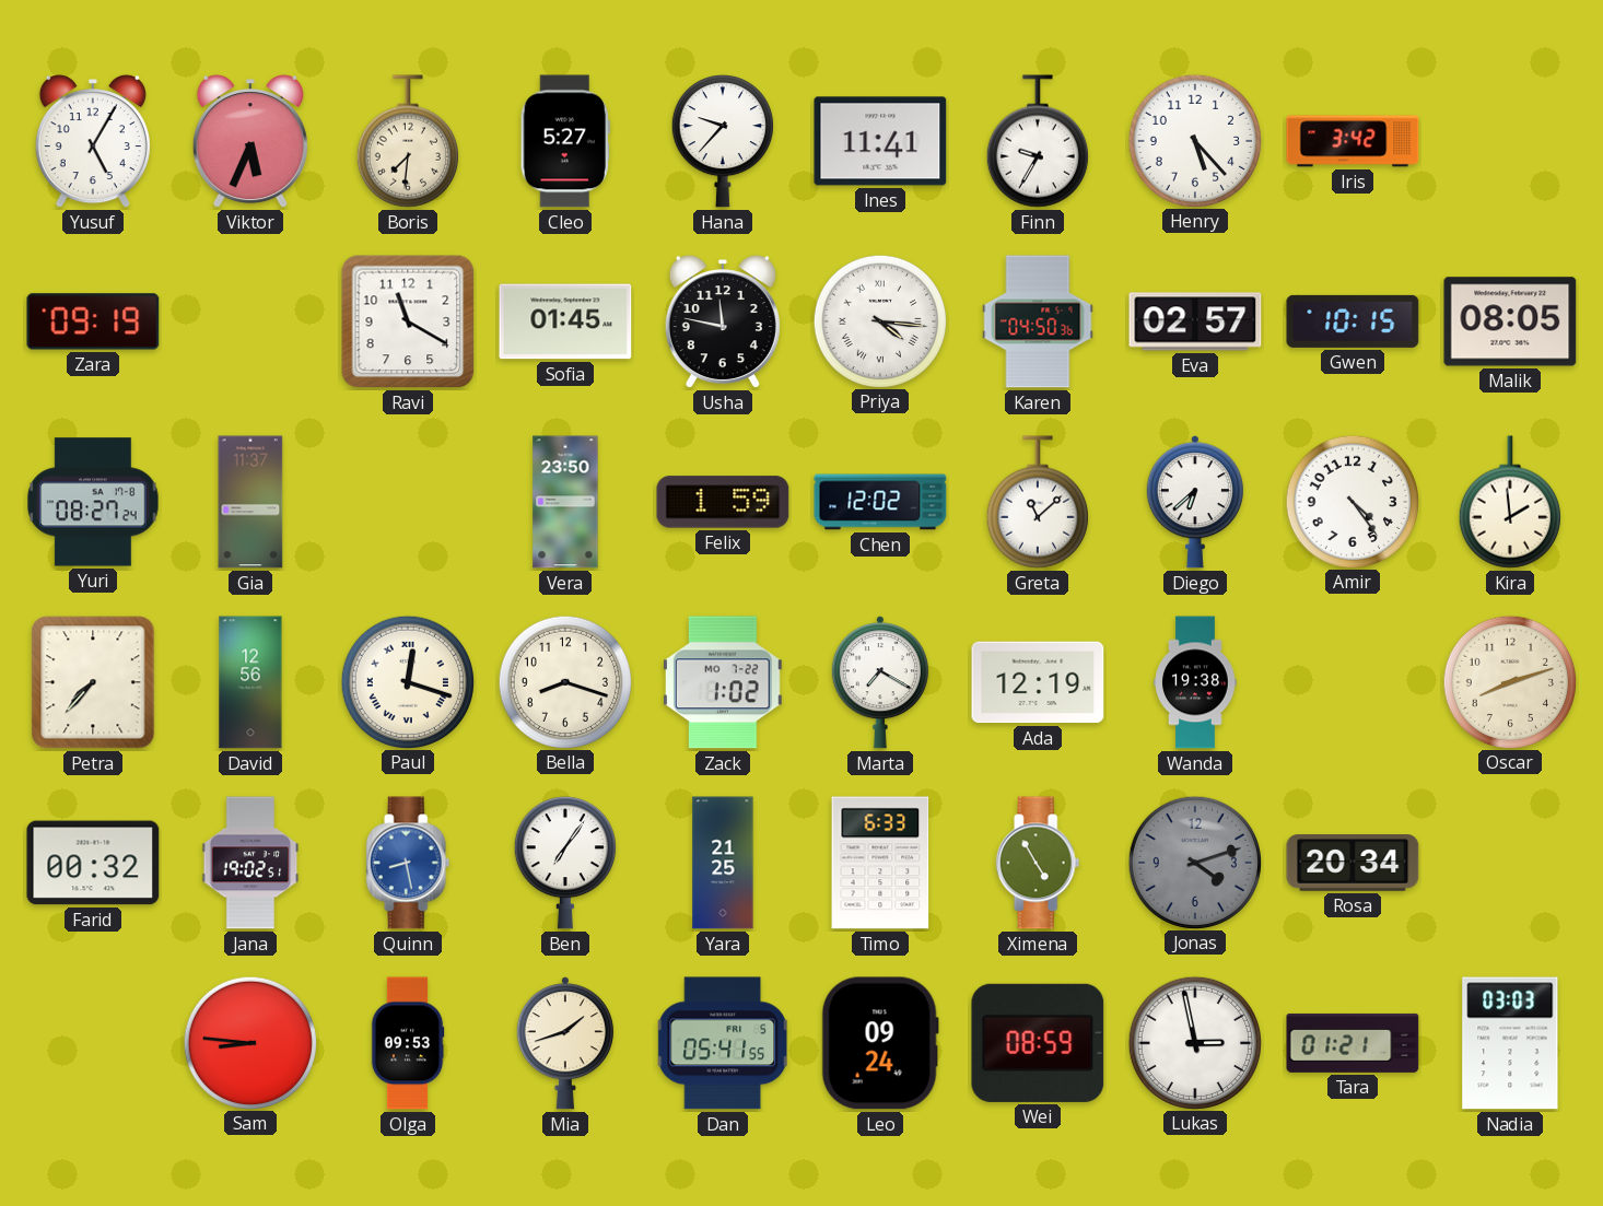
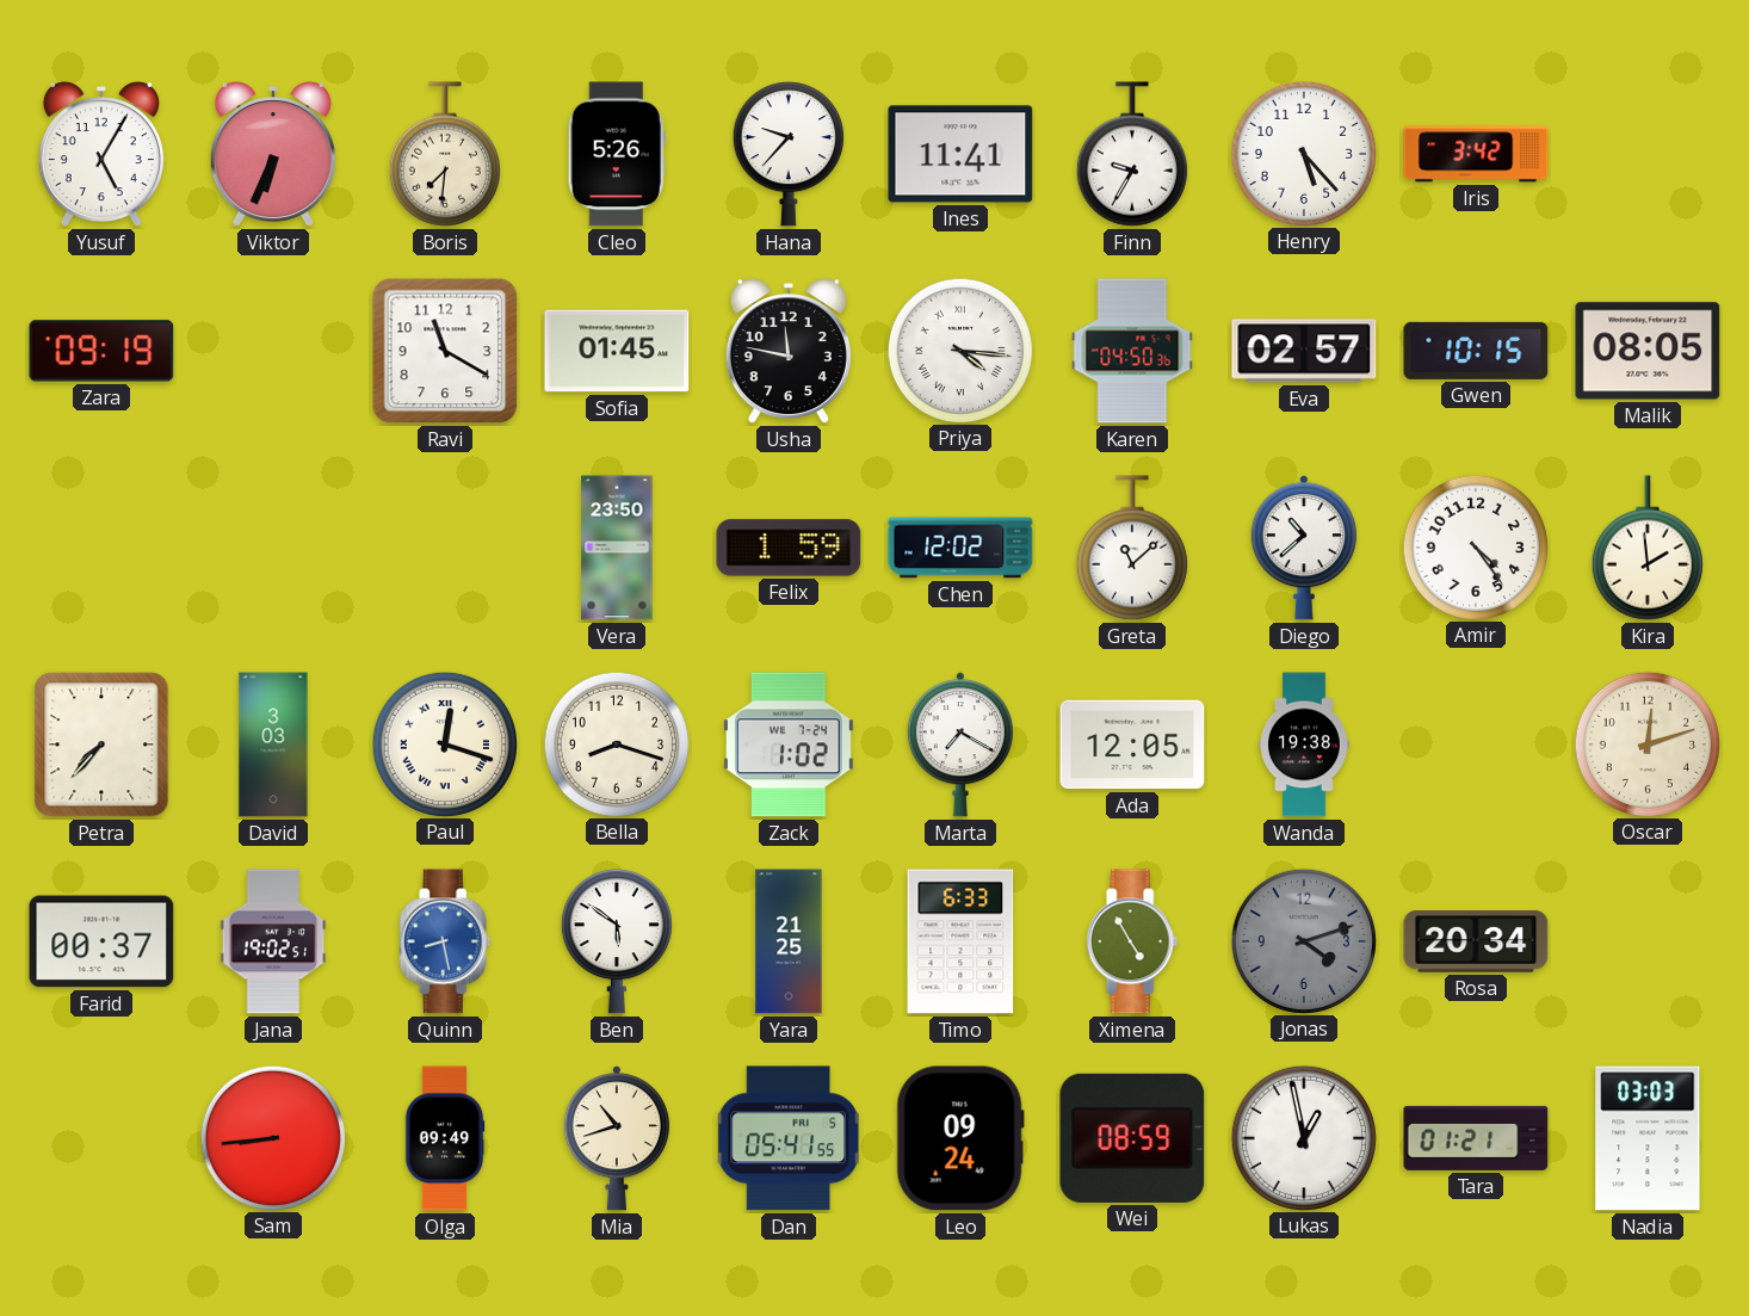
Viktor: 5:34 -> 6:34 (273, 155)
Cleo: 5:27 -> 5:26 (617, 154)
Yuri: 08:27 -> none (93, 502)
Gia: 11:37 -> none (250, 502)
Diego: 6:38 -> 10:38 (1304, 548)
David: 12:56 -> 3:03 (273, 745)
Zack date: MO 7-22 -> WE 7-24 (789, 745)
Ada: 12:19 -> 12:05 (1132, 745)
Oscar: 8:12 -> 12:12 (1646, 743)
Farid: 00:32 -> 00:37 (101, 941)
Ben: 7:06 -> 5:51 (617, 943)
Sam: 8:46 -> 8:44 (272, 1137)
Olga: 09:53 -> 09:49 (445, 1138)
Mia: 1:42 -> 10:42 (617, 1138)
Lukas: 2:58 -> 12:58 (1303, 1137)
